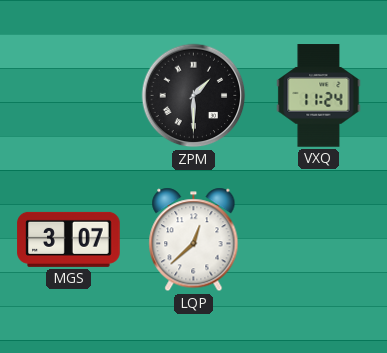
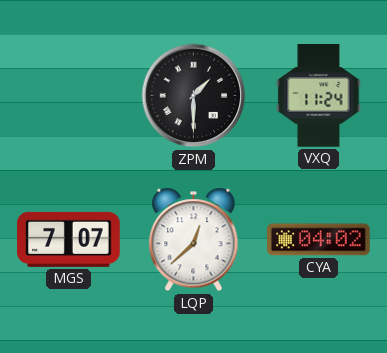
MGS: 3:07 -> 7:07 (69, 239)
CYA: none -> 04:02 (319, 240)
